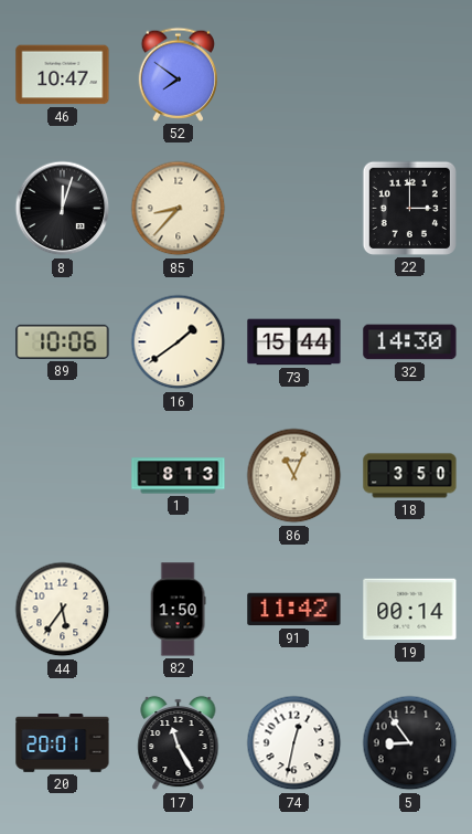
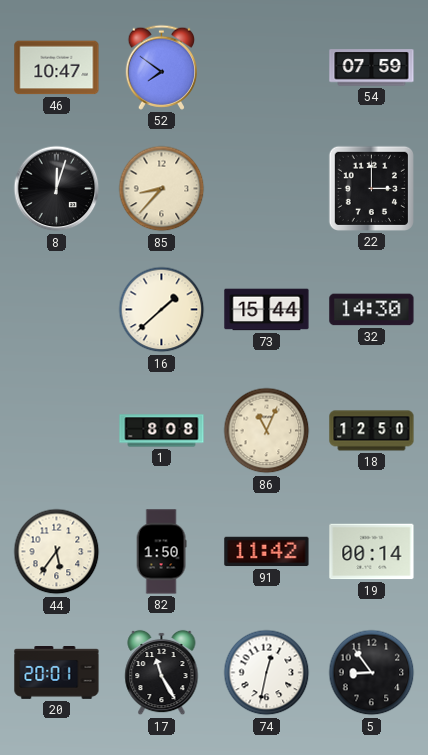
54: none -> 07:59 (372, 68)
89: 10:06 -> none (63, 341)
16: 1:39 -> 1:38 (162, 310)
1: 8:13 -> 8:08 (162, 431)
18: 3:50 -> 12:50 (372, 431)
